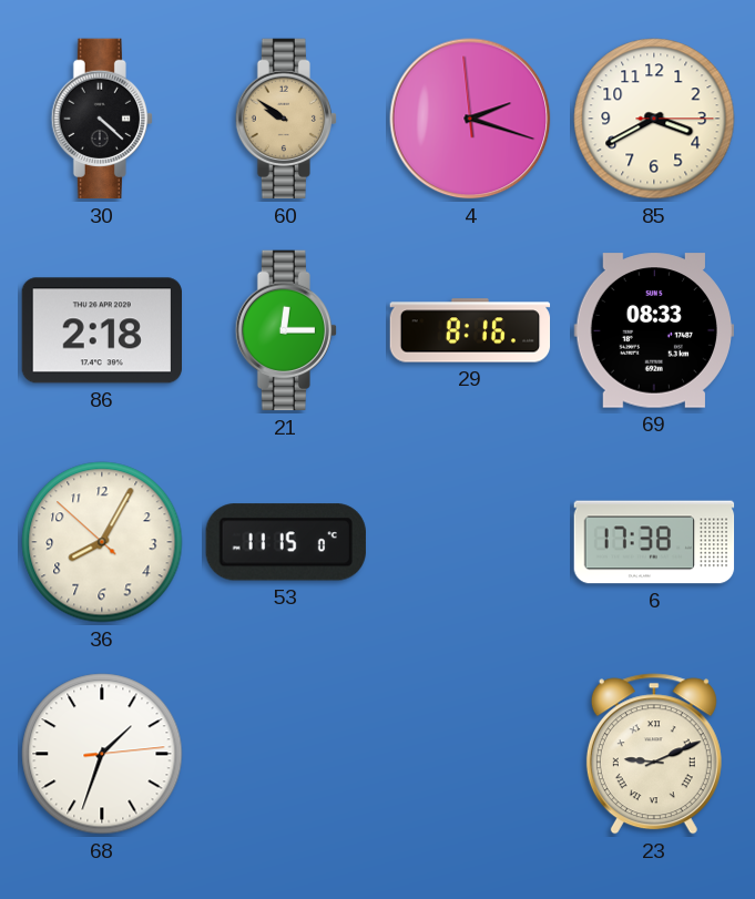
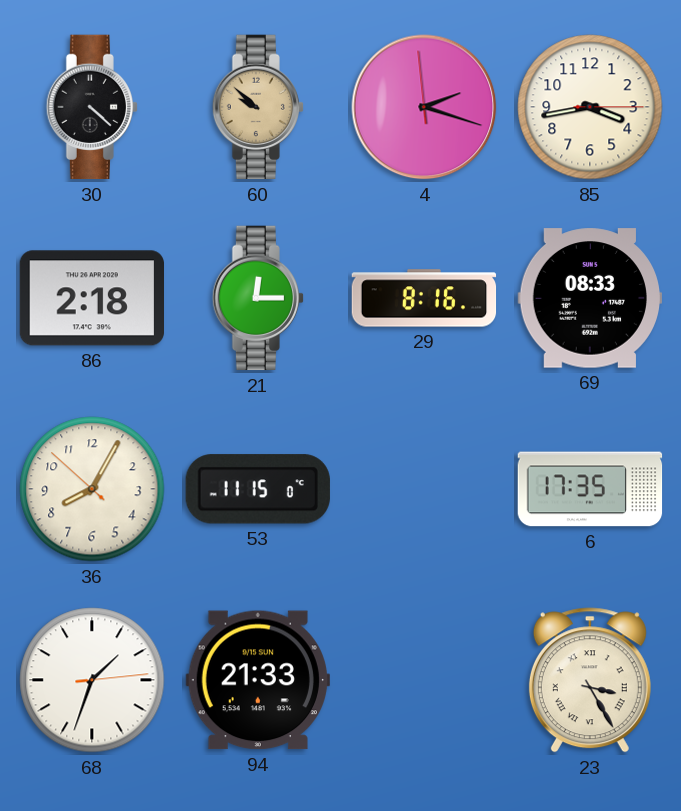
60: 9:51 -> 9:52 (257, 107)
85: 3:40 -> 3:43 (590, 107)
6: 17:38 -> 17:35 (590, 489)
94: none -> 21:33 (258, 680)
23: 9:11 -> 3:25 (590, 680)
